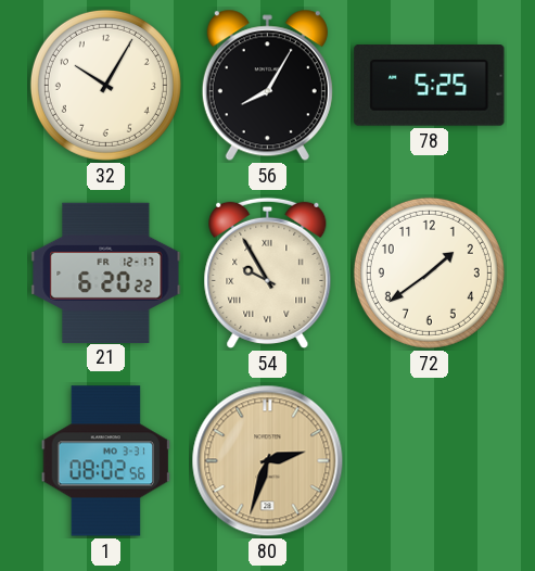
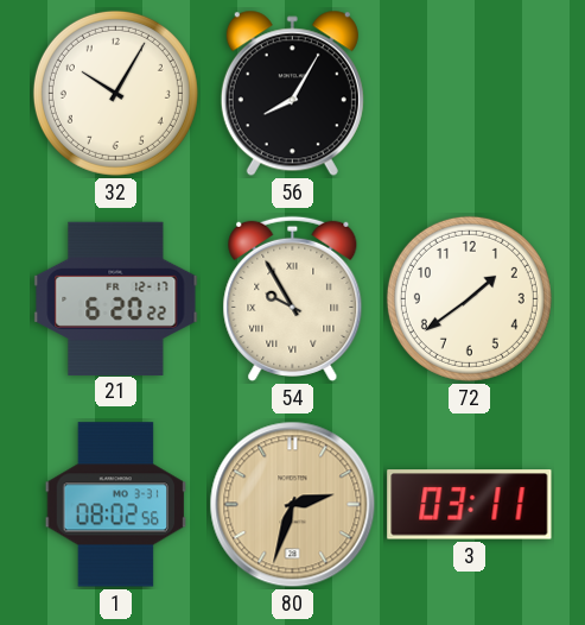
78: 5:25 -> none (430, 86)
3: none -> 03:11 (470, 505)
